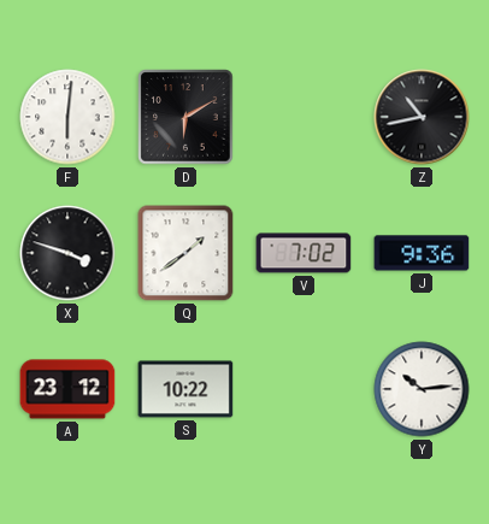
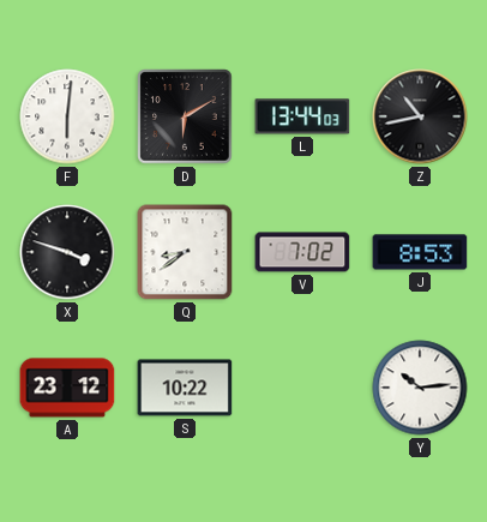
L: none -> 13:44 (302, 116)
Q: 1:39 -> 8:39 (185, 252)
J: 9:36 -> 8:53 (420, 252)
